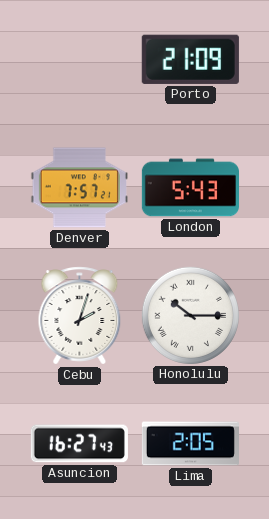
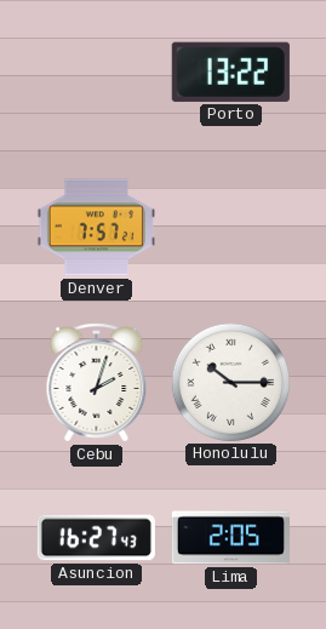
Porto: 21:09 -> 13:22 (230, 72)
London: 5:43 -> none (190, 188)
